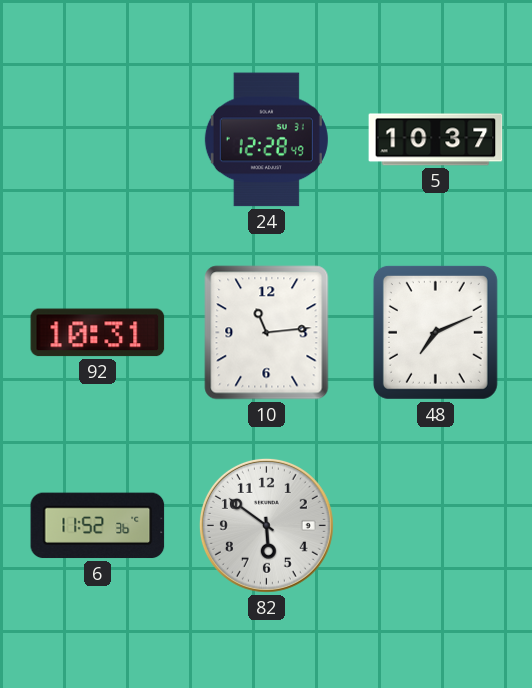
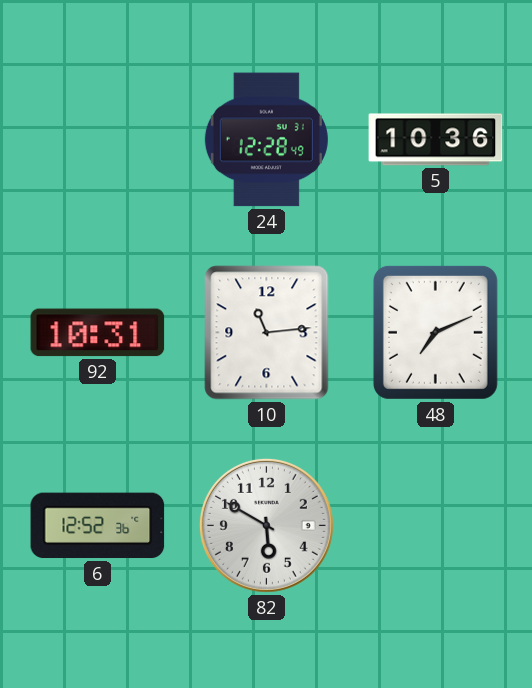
5: 10:37 -> 10:36 (436, 140)
6: 11:52 -> 12:52 (98, 526)
82: 5:51 -> 5:50 (266, 525)
